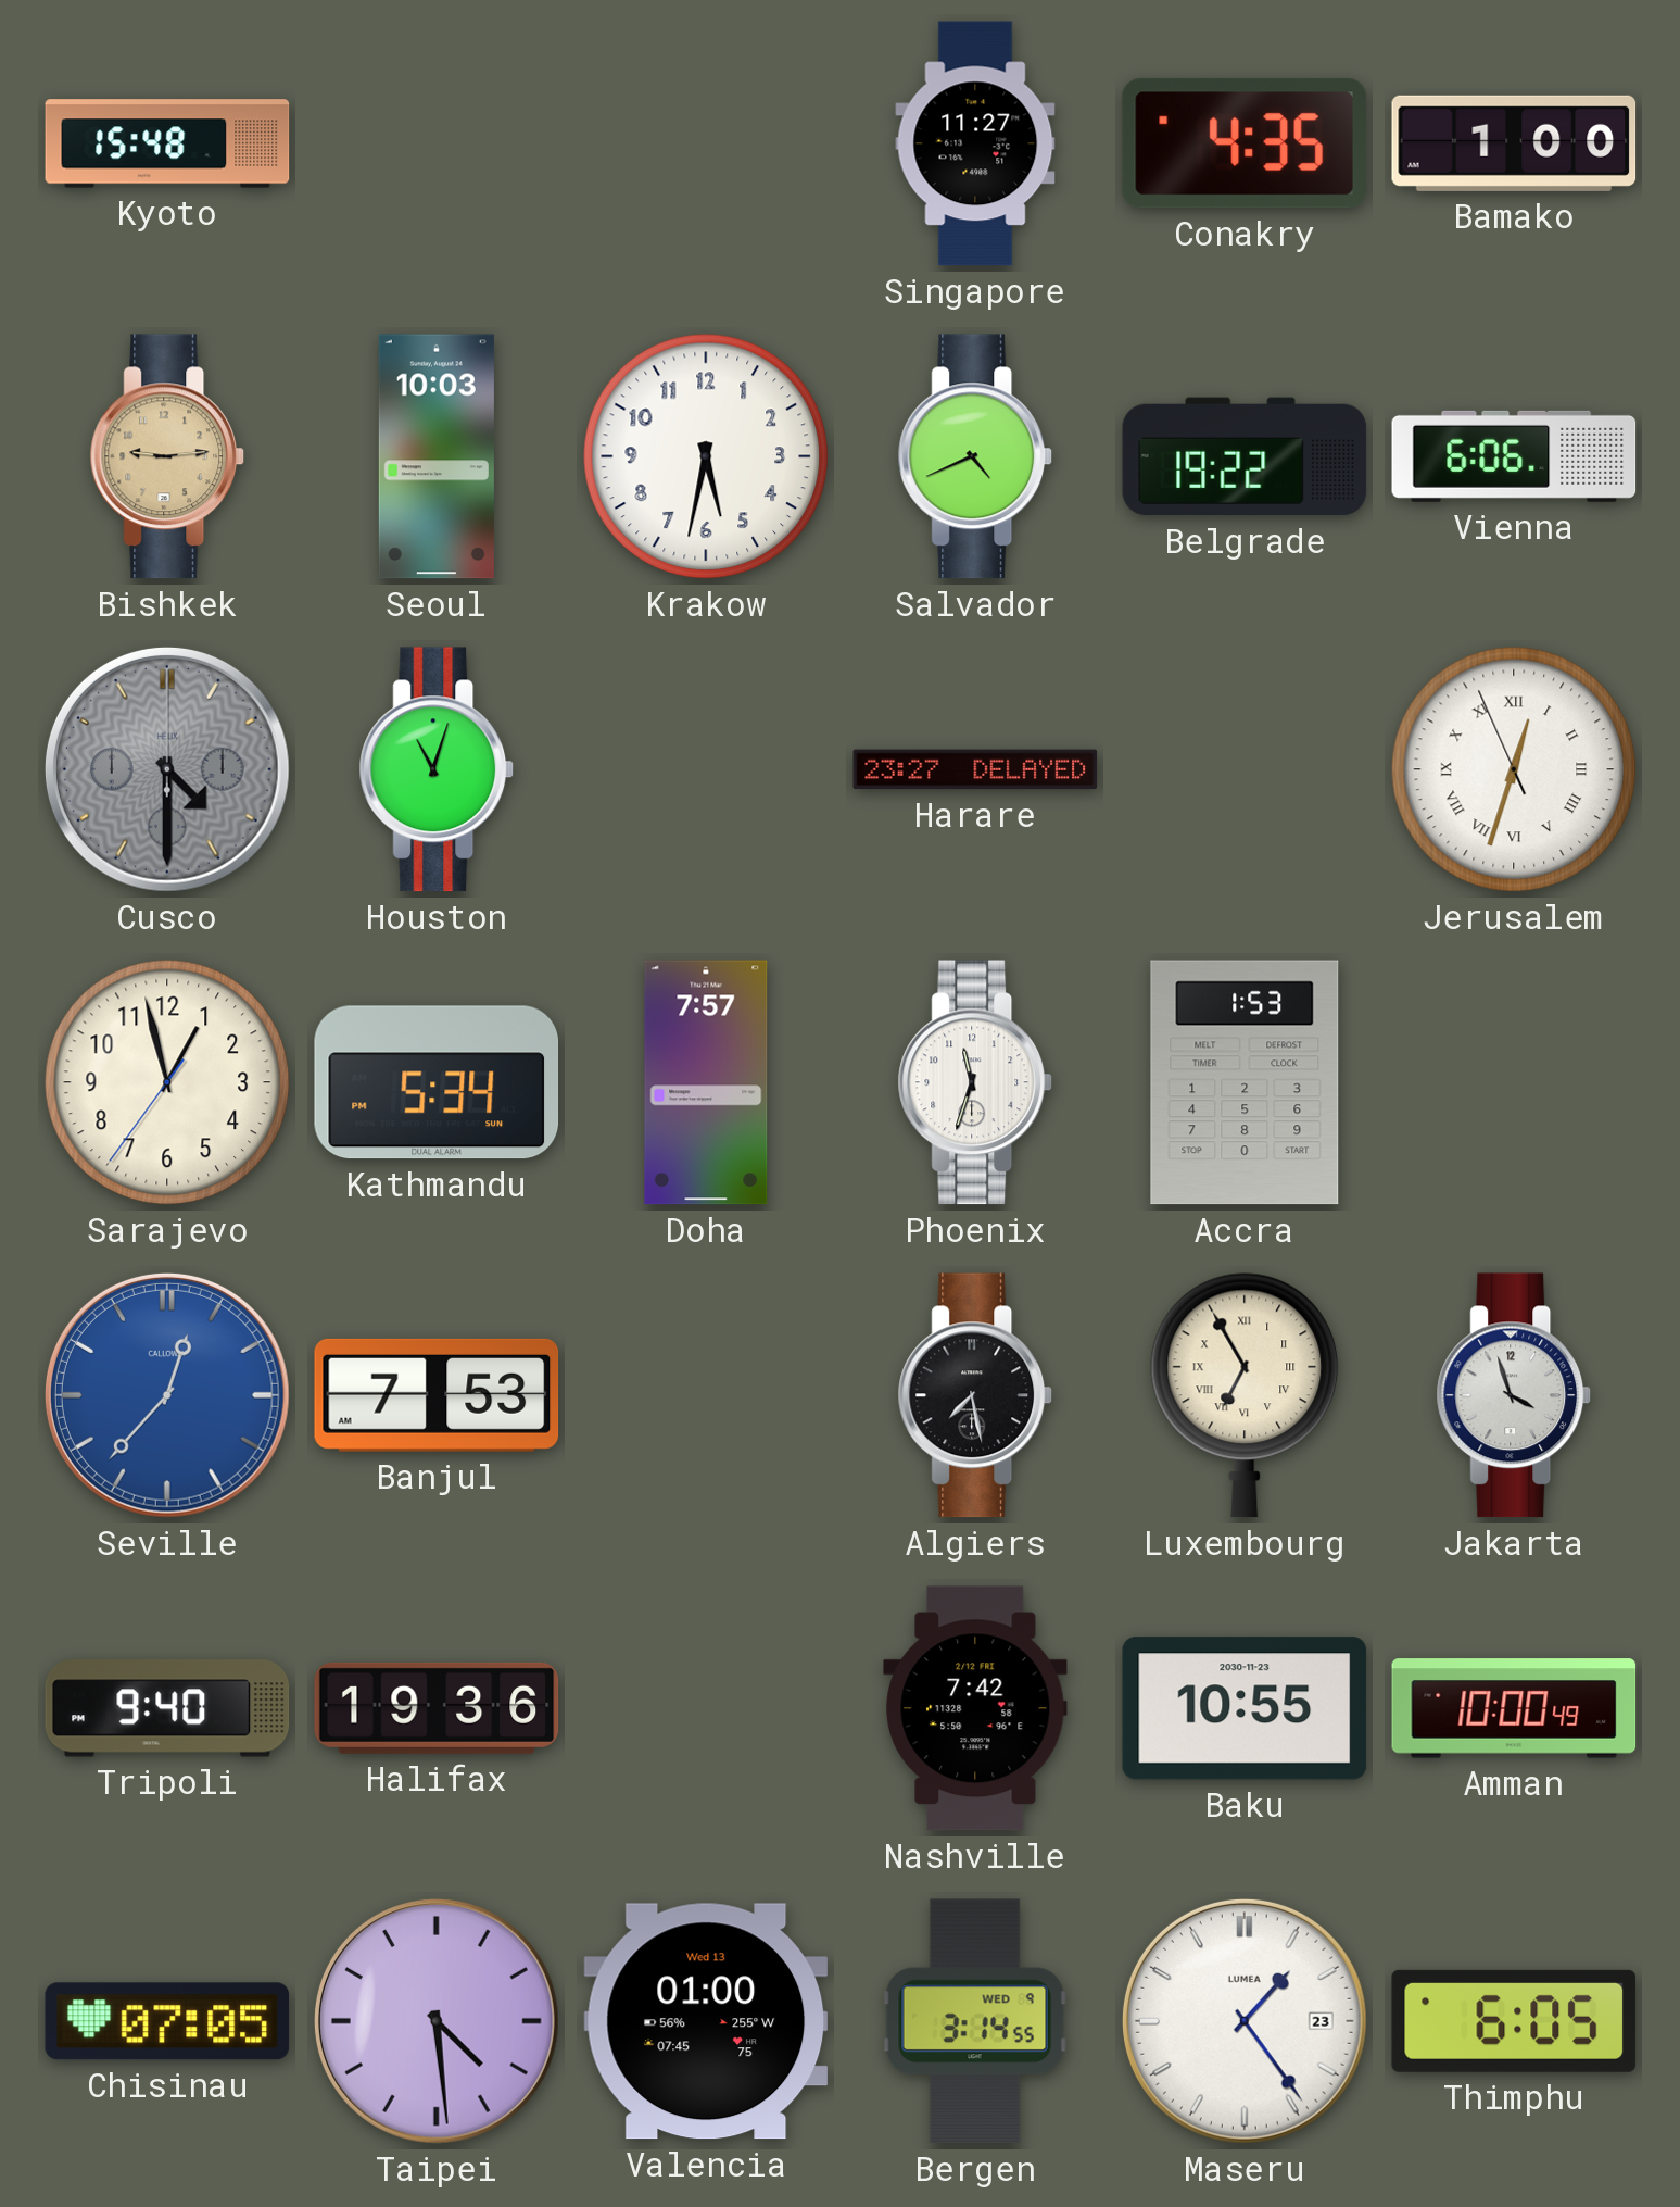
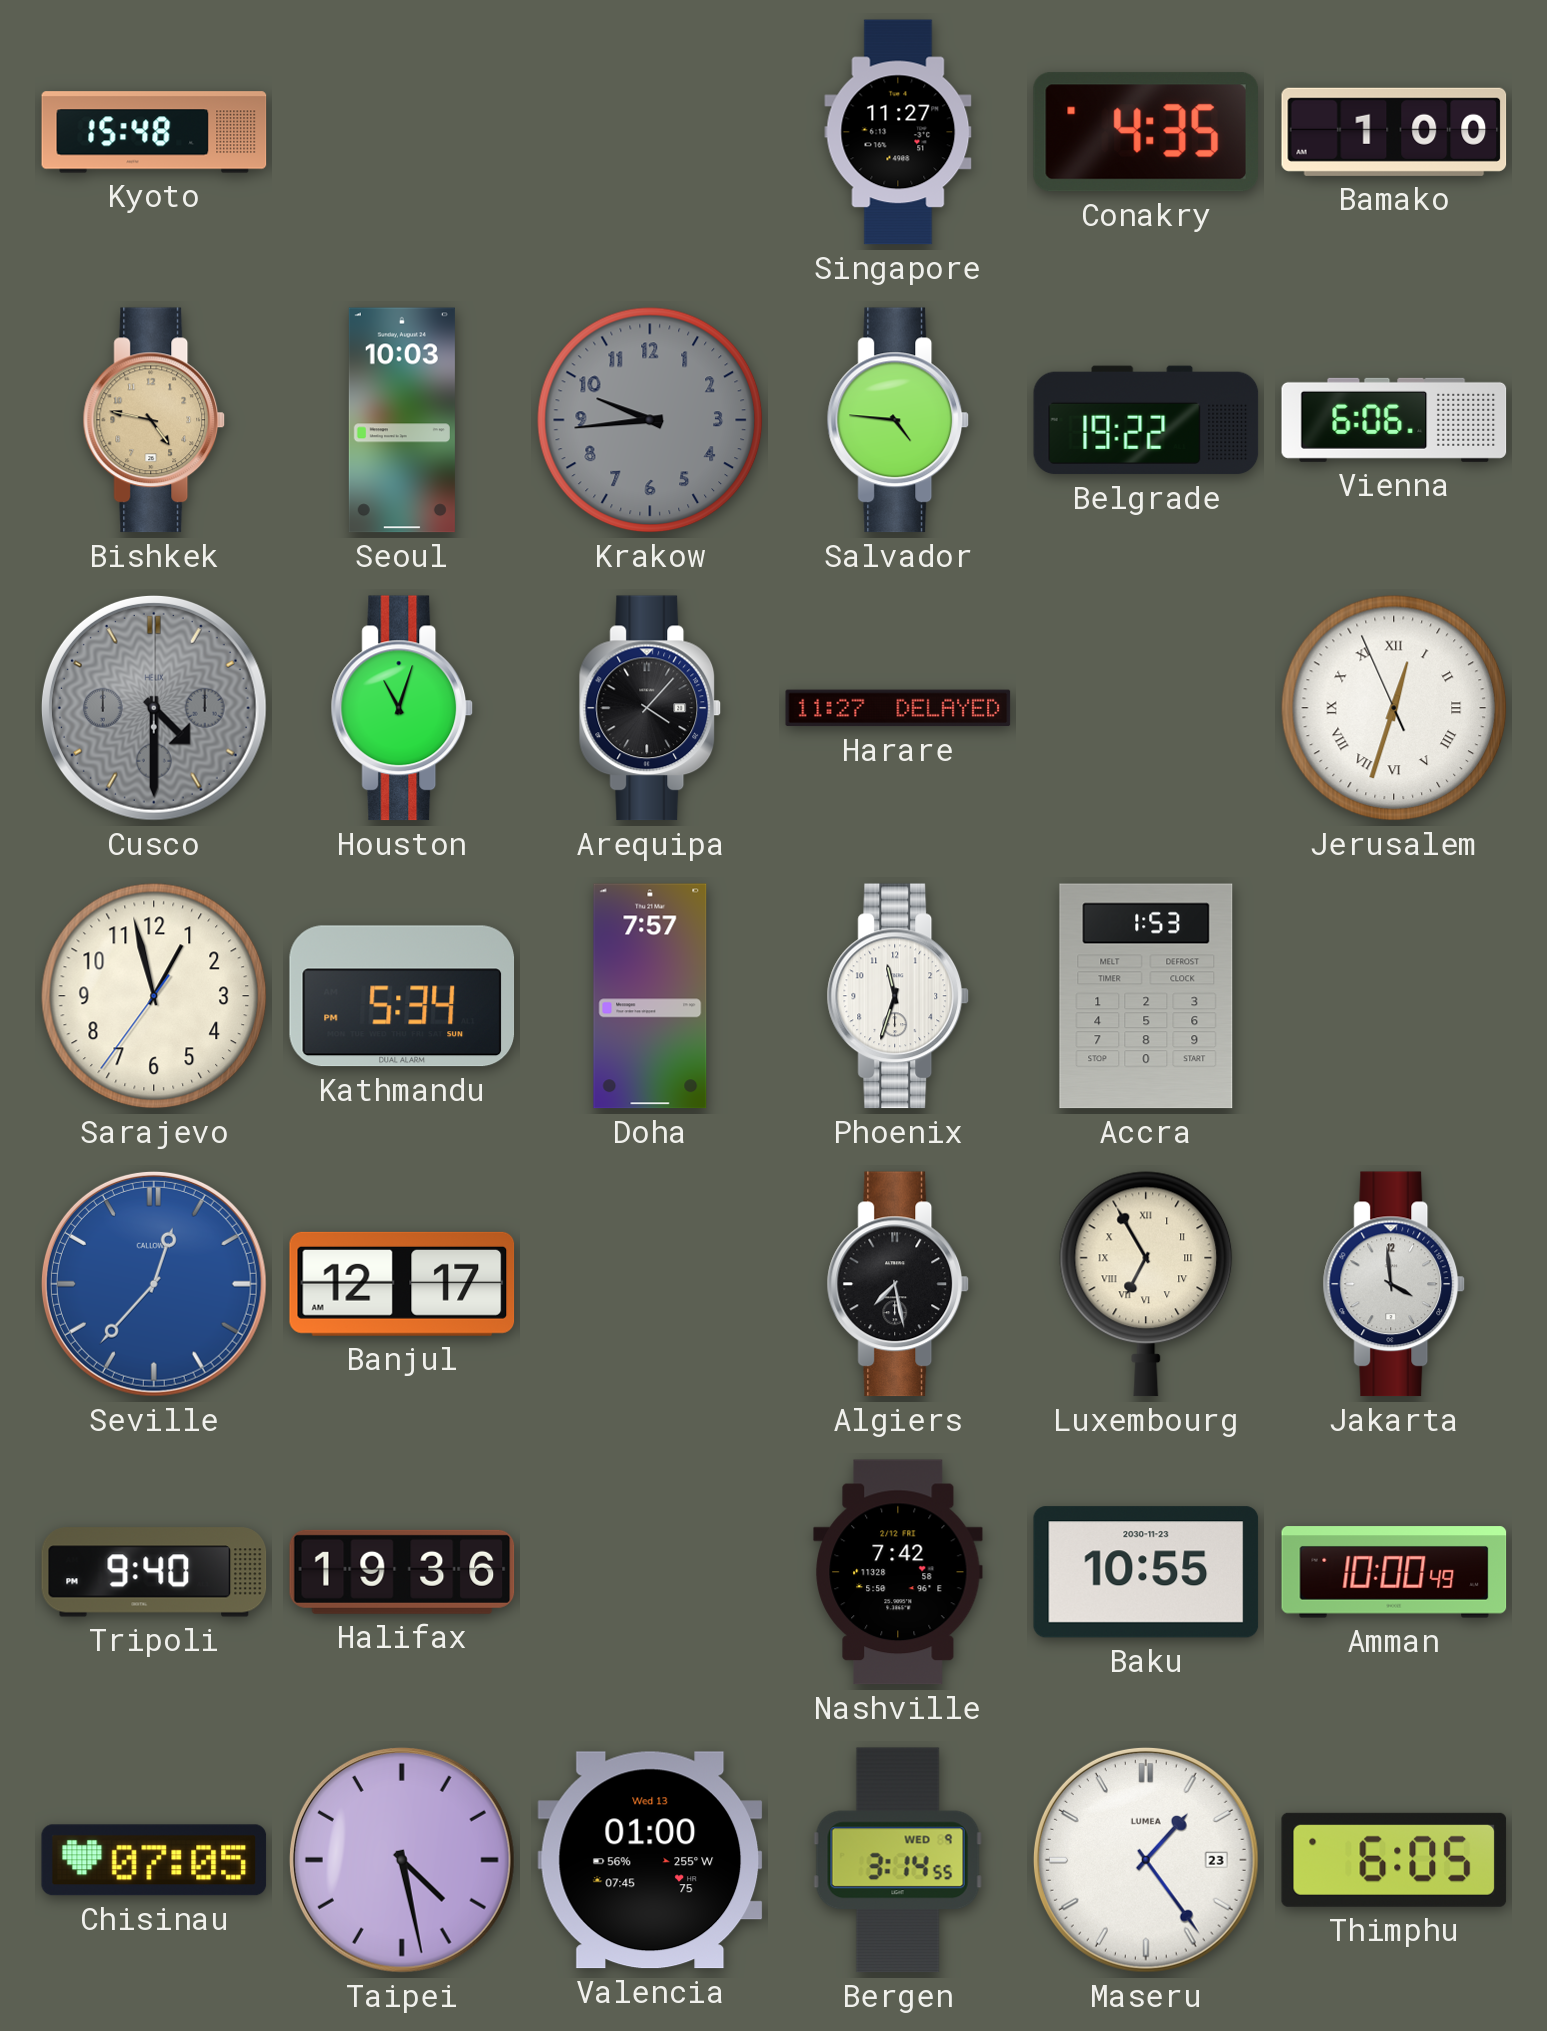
Bishkek: 9:14 -> 4:47 (154, 420)
Krakow: 5:32 -> 9:44 (650, 420)
Krakow dial: white -> grey (650, 420)
Salvador: 4:41 -> 4:46 (898, 420)
Arequipa: none -> 4:07 (650, 708)
Harare: 23:27 -> 11:27 (898, 708)
Banjul: 7:53 -> 12:17 (402, 1284)
Jakarta: 3:57 -> 3:59 (1394, 1284)
Taipei: 4:29 -> 4:28 (402, 1860)
